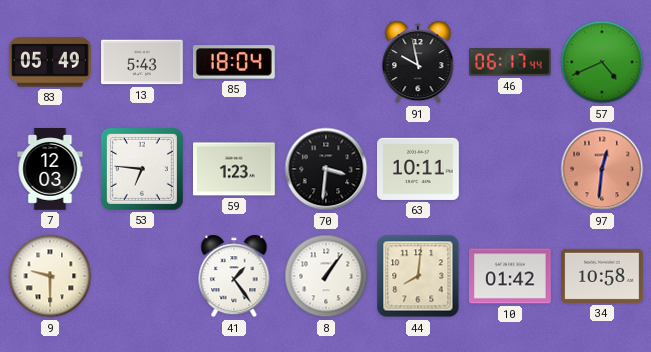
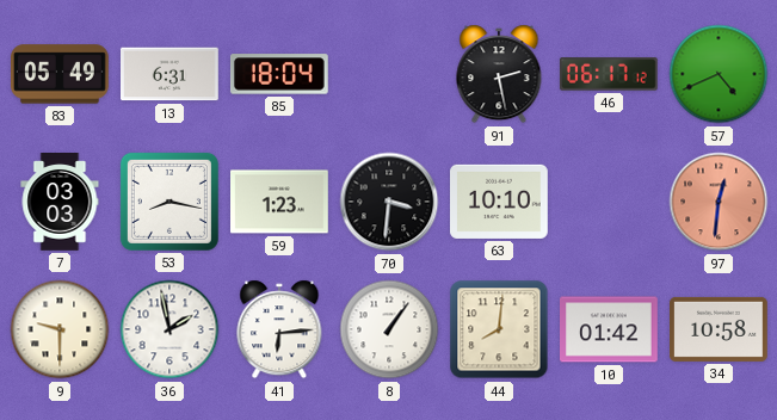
13: 5:43 -> 6:31 (171, 74)
91: 9:58 -> 2:28 (499, 74)
46: 06:17:44 -> 06:17:12 (609, 74)
7: 12:03 -> 03:03 (60, 203)
53: 6:46 -> 8:17 (169, 202)
63: 10:11 -> 10:10 (500, 202)
36: none -> 1:58 (169, 329)
41: 1:24 -> 6:14 (279, 329)
